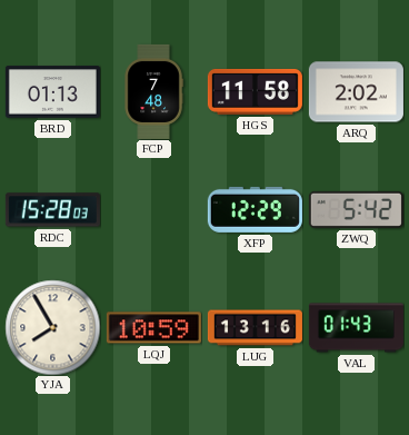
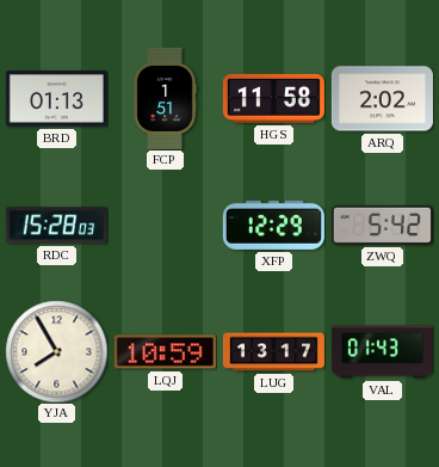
FCP: 7:48 -> 1:51 (165, 98)
LUG: 13:16 -> 13:17 (273, 352)
